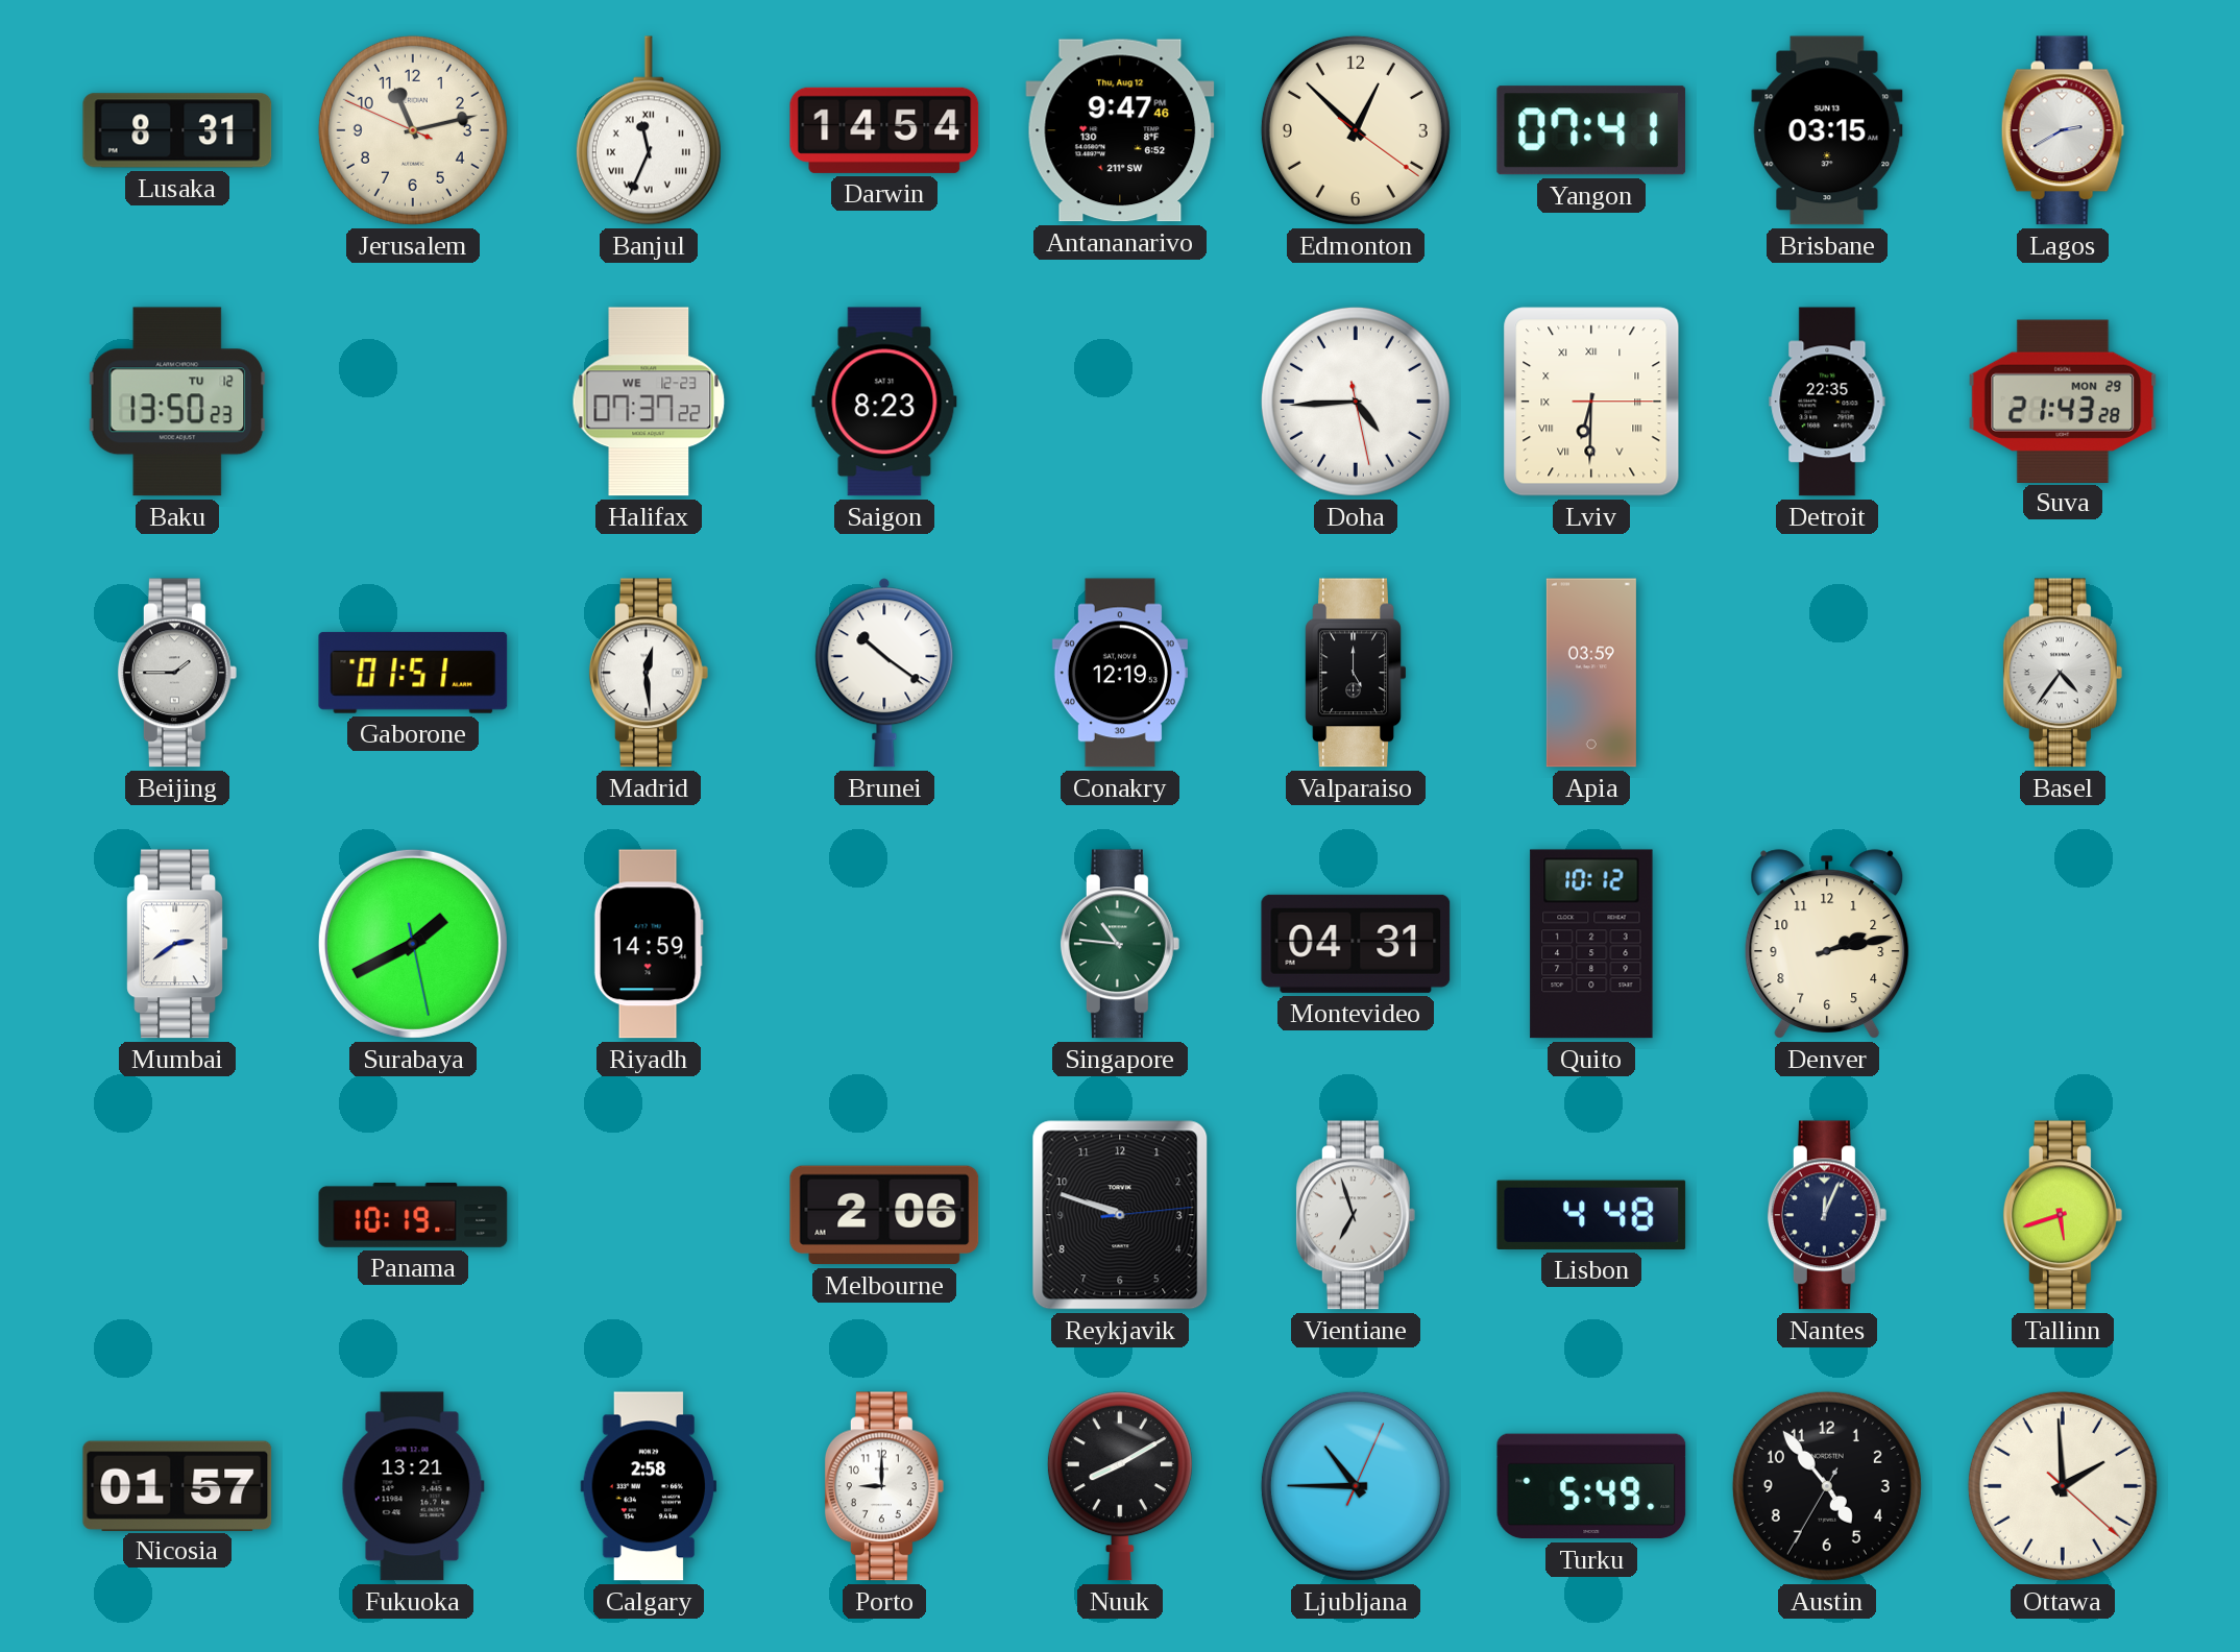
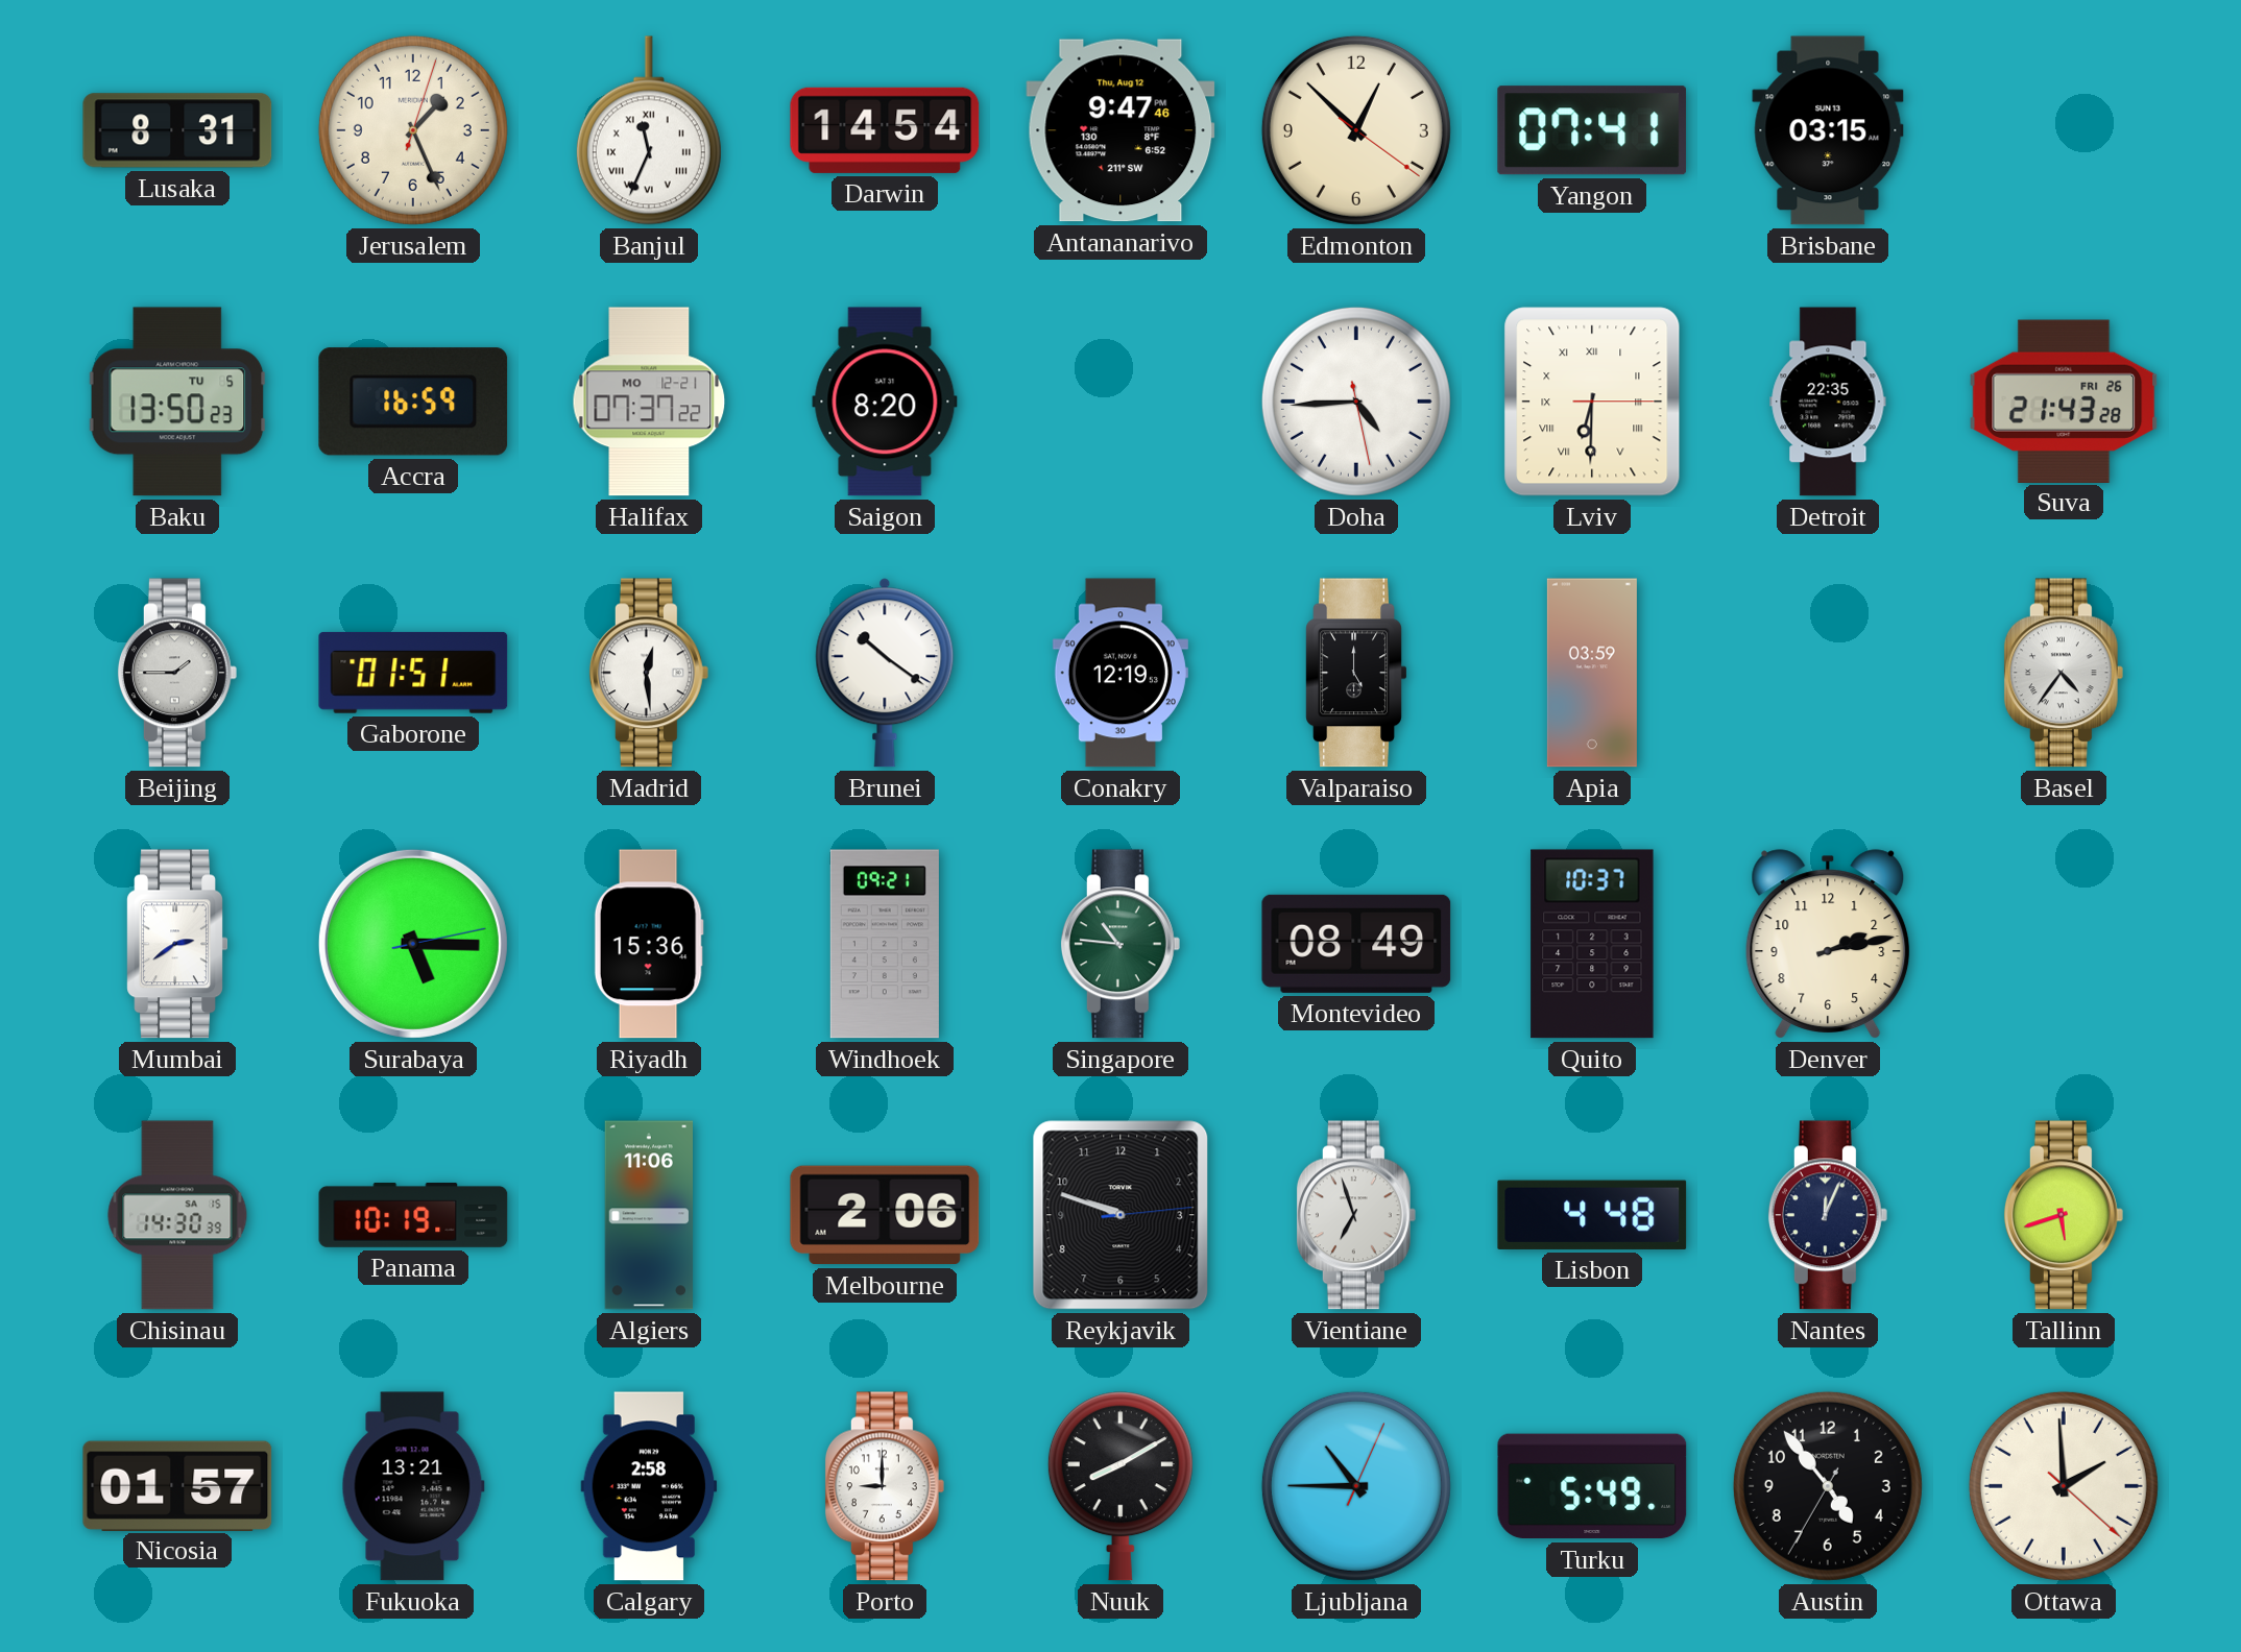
Jerusalem: 11:12 -> 1:26 (413, 130)
Lagos: 2:40 -> none (2063, 130)
Baku date: TU 12 -> TU 5 (177, 402)
Accra: none -> 16:59 (413, 402)
Halifax date: WE 12-23 -> MO 12-21 (649, 402)
Saigon: 8:23 -> 8:20 (885, 402)
Suva date: MON 29 -> FRI 26 (2064, 400)
Surabaya: 1:40 -> 5:15 (413, 944)
Riyadh: 14:59 -> 15:36 (649, 944)
Windhoek: none -> 09:21 (885, 944)
Montevideo: 04:31 -> 08:49 (1356, 944)
Quito: 10:12 -> 10:37 (1592, 944)
Chisinau: none -> 14:30 (177, 1215)
Algiers: none -> 11:06 (649, 1215)
